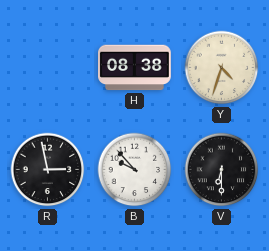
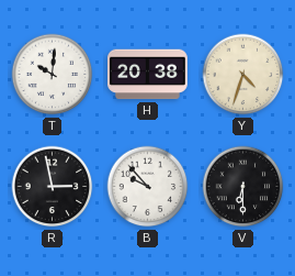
T: none -> 10:01 (53, 75)
H: 08:38 -> 20:38 (148, 75)
